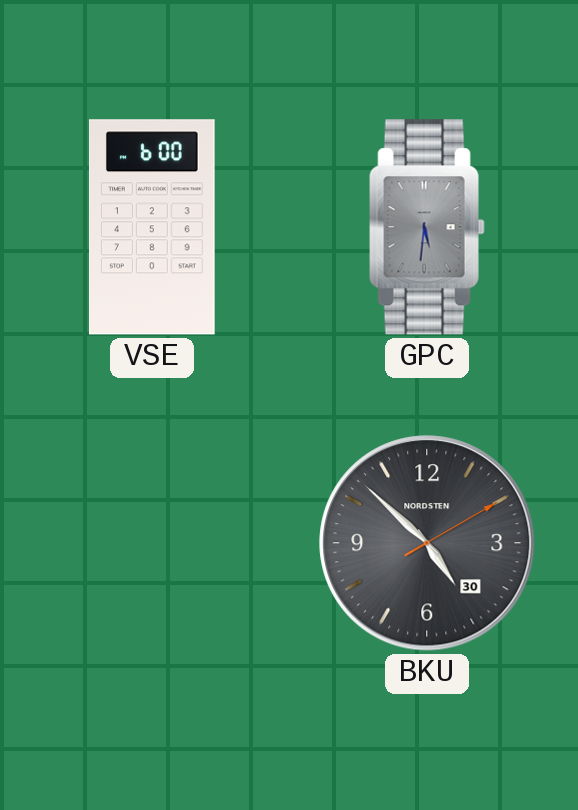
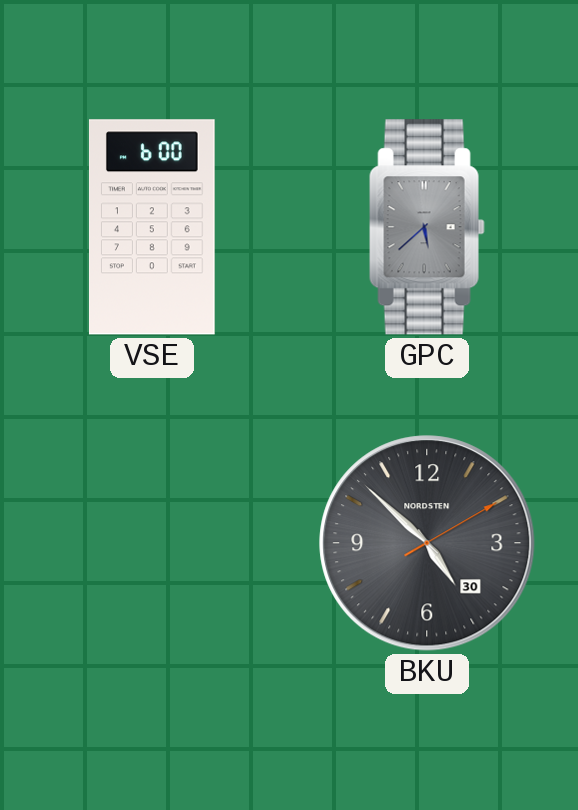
GPC: 5:31 -> 5:38 (427, 227)
